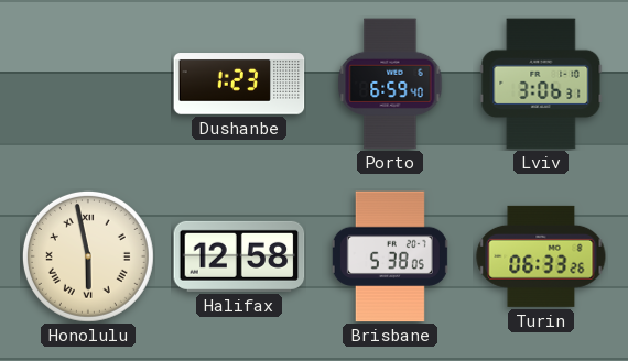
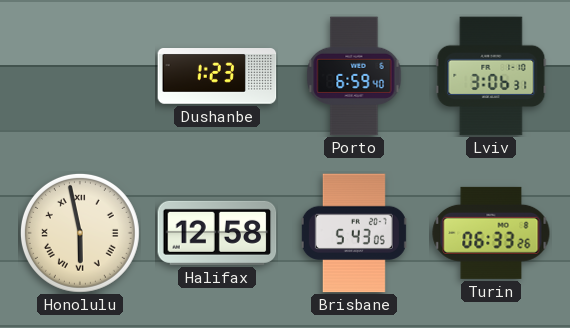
Brisbane: 5:38 -> 5:43 (354, 233)
